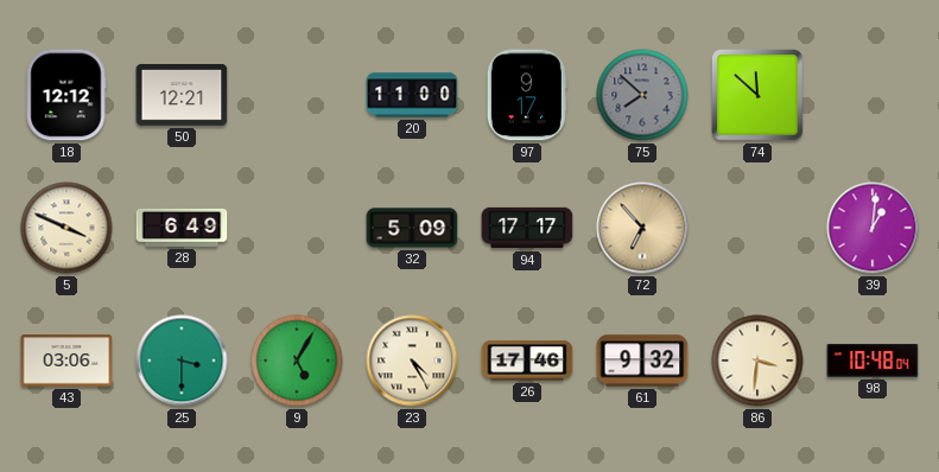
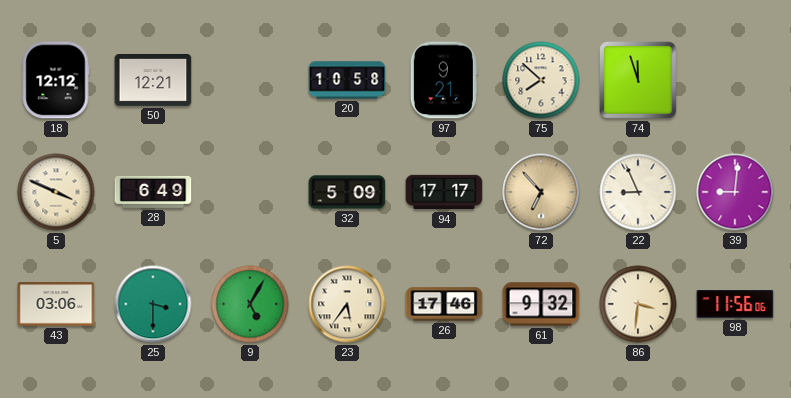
20: 11:00 -> 10:58 (347, 80)
97: 9:17 -> 9:21 (444, 80)
75 dial: grey -> cream (541, 80)
74: 11:52 -> 11:57 (639, 81)
22: none -> 8:56 (638, 192)
39: 1:01 -> 9:01 (735, 192)
23: 4:25 -> 5:36 (347, 304)
98: 10:48 -> 11:56 (735, 305)
